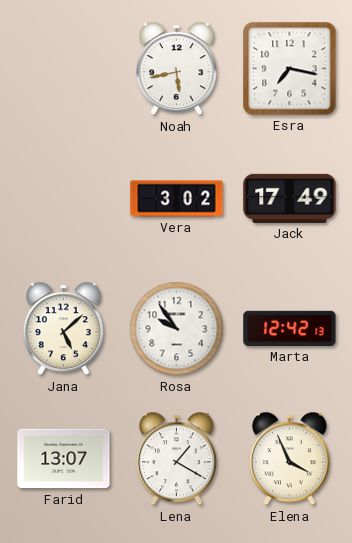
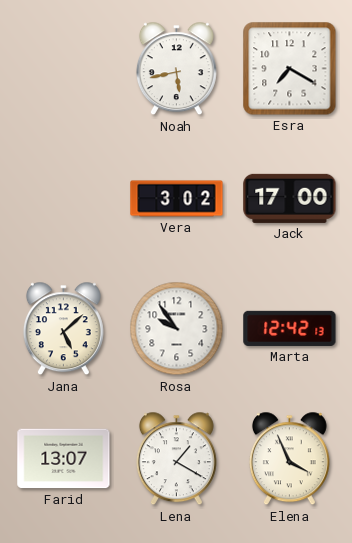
Esra: 7:17 -> 7:20 (290, 69)
Jack: 17:49 -> 17:00 (290, 198)
